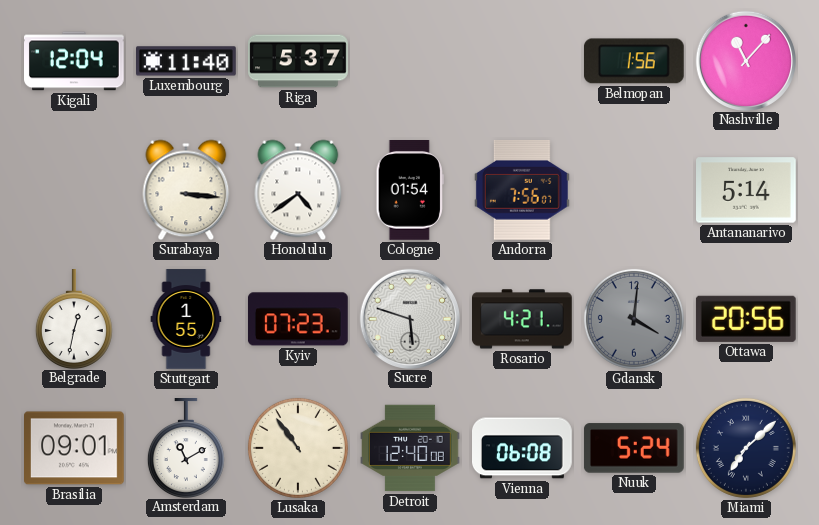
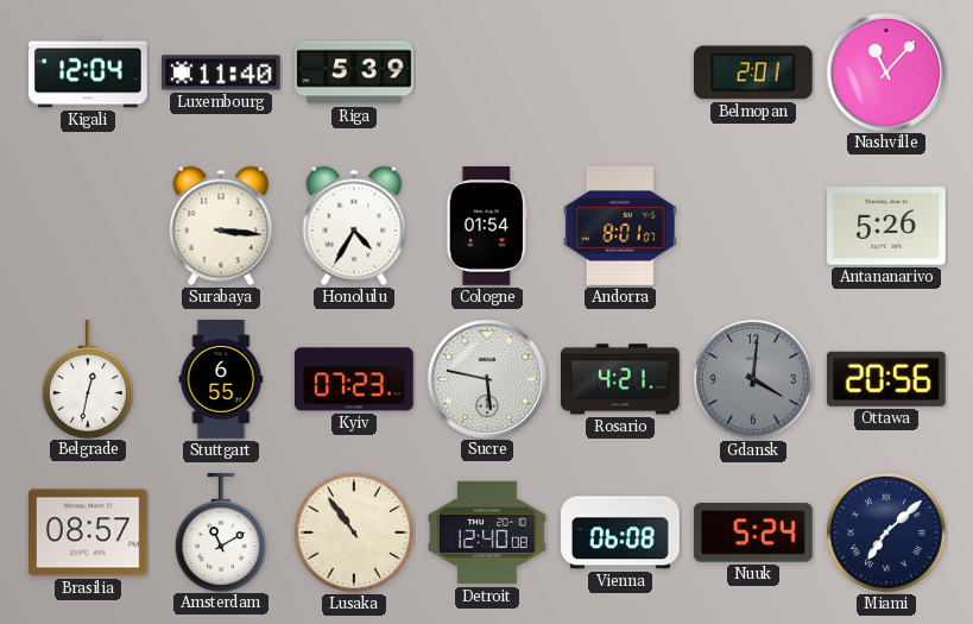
Riga: 5:37 -> 5:39 (354, 73)
Belmopan: 1:56 -> 2:01 (753, 73)
Honolulu: 4:39 -> 4:35 (354, 226)
Andorra: 7:56 -> 8:01 (620, 226)
Antananarivo: 5:14 -> 5:26 (887, 226)
Stuttgart: 1:55 -> 6:55 (221, 379)
Sucre: 5:48 -> 5:47 (486, 378)
Brasilia: 09:01 -> 08:57 (89, 532)
